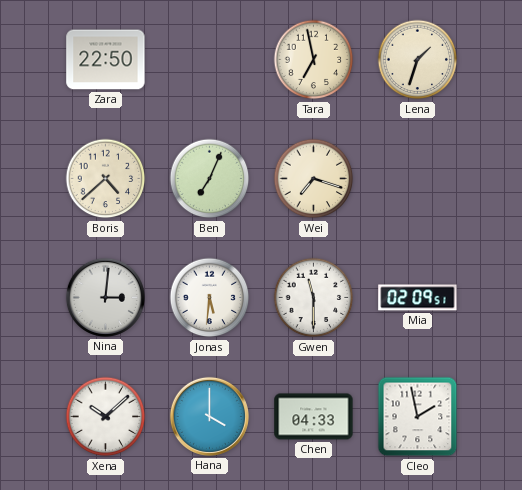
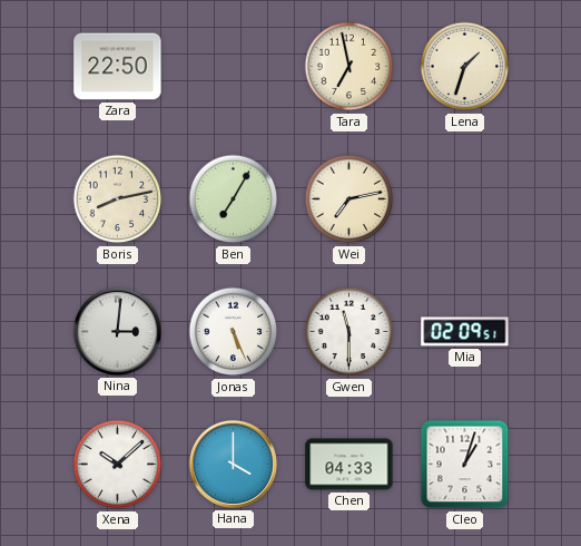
Boris: 4:38 -> 8:13 (118, 199)
Ben: 7:04 -> 7:05 (234, 199)
Wei: 7:18 -> 7:13 (349, 199)
Jonas: 5:31 -> 5:26 (234, 332)
Cleo: 1:58 -> 1:03 (465, 465)
